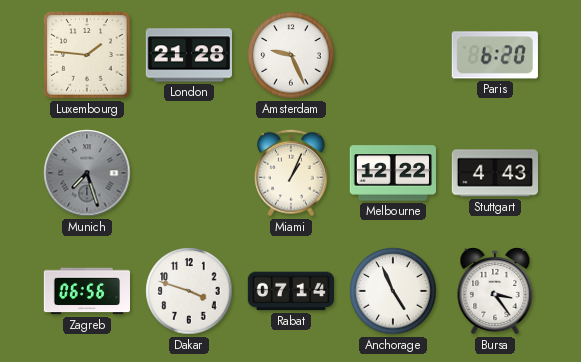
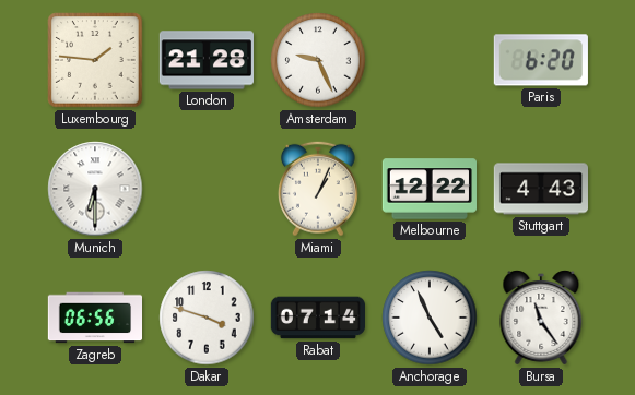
Munich: 7:27 -> 6:30 (95, 189)
Munich dial: grey -> white (95, 189)
Bursa: 3:24 -> 11:24 (541, 318)
